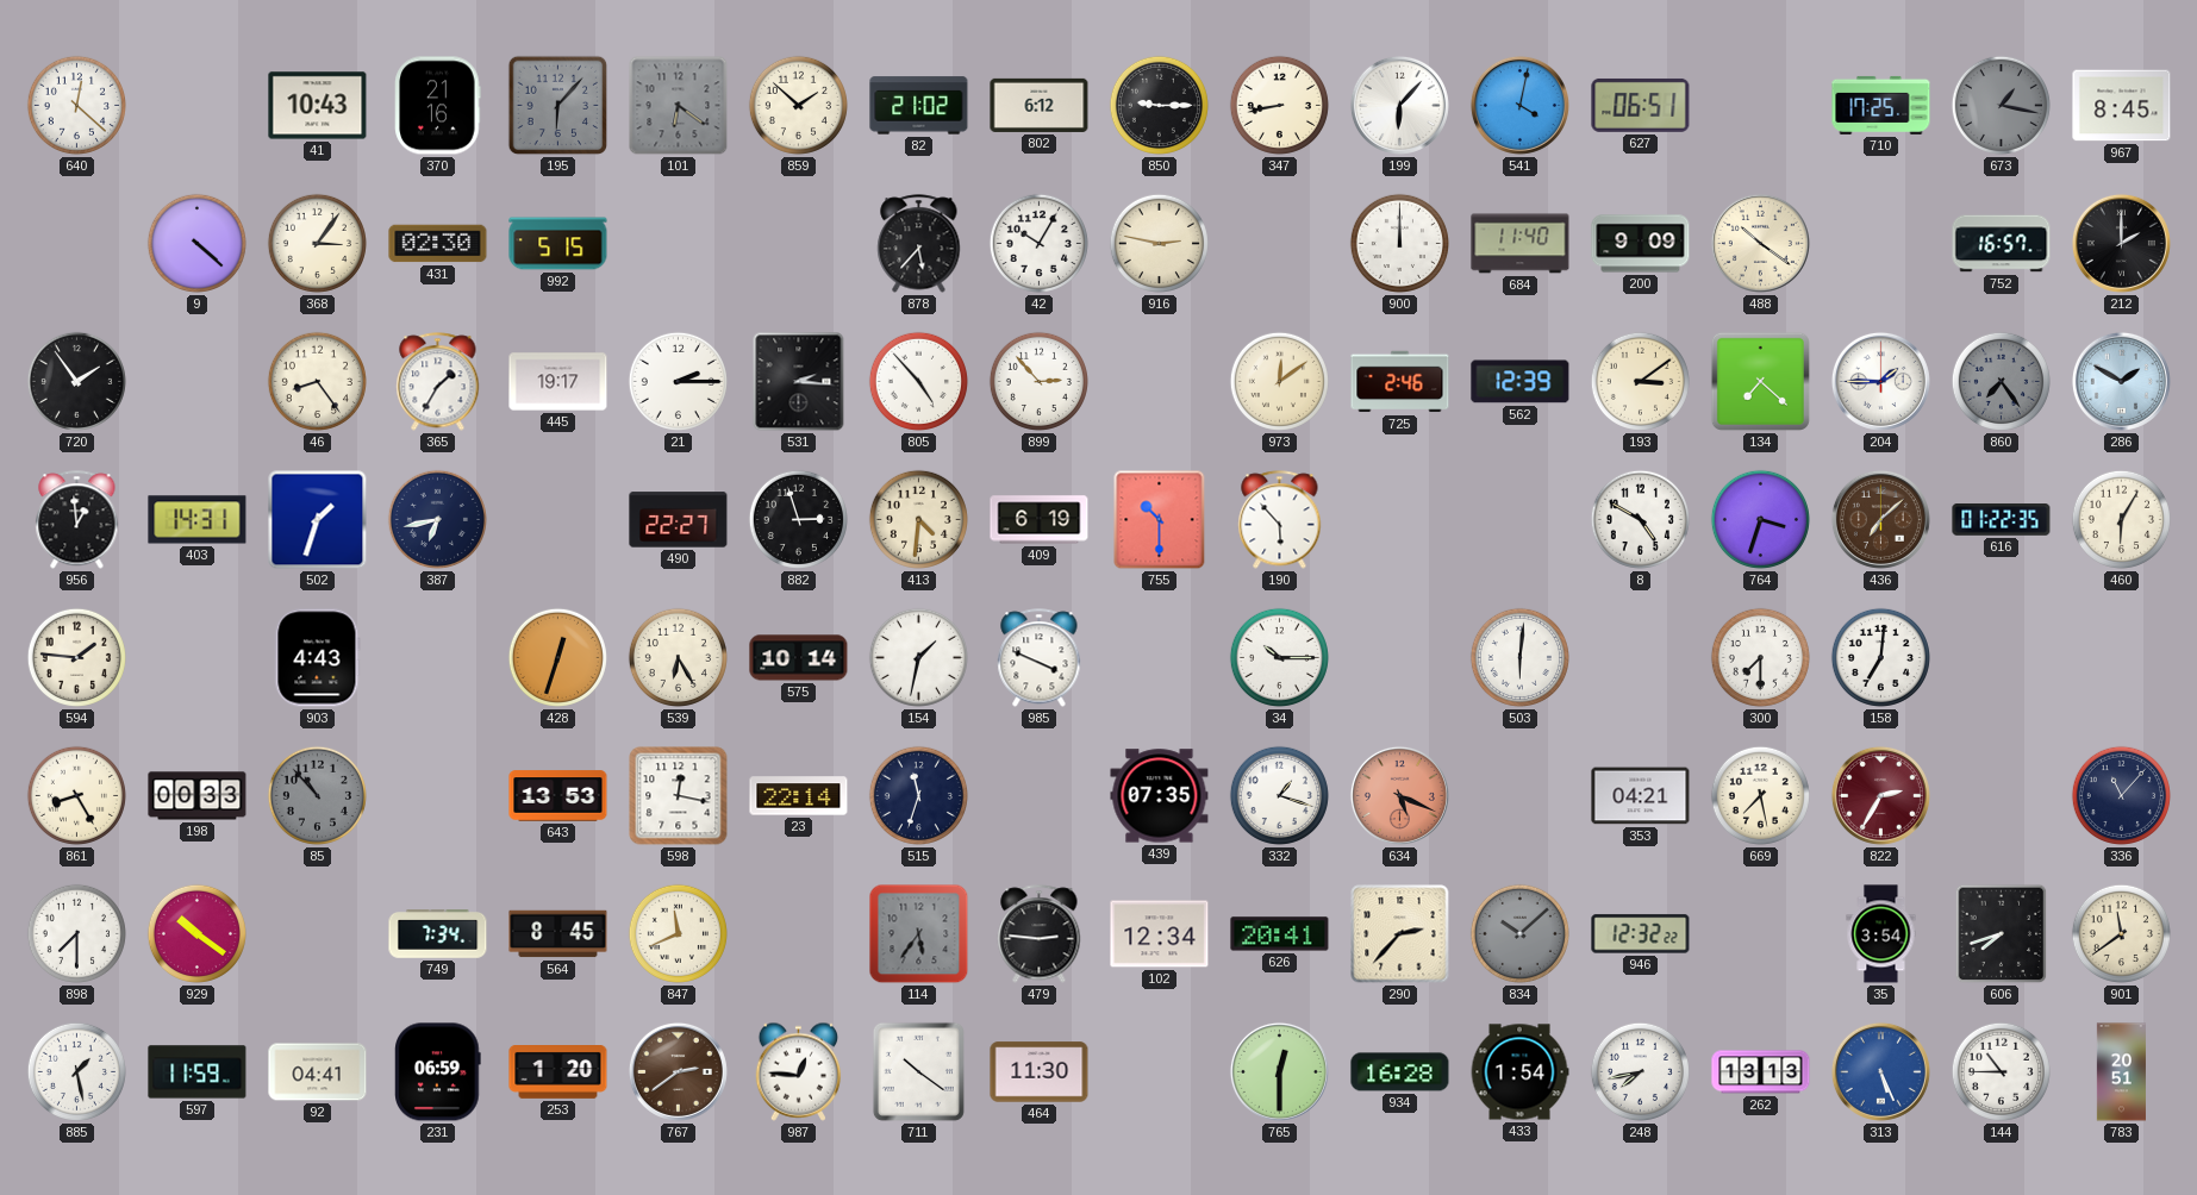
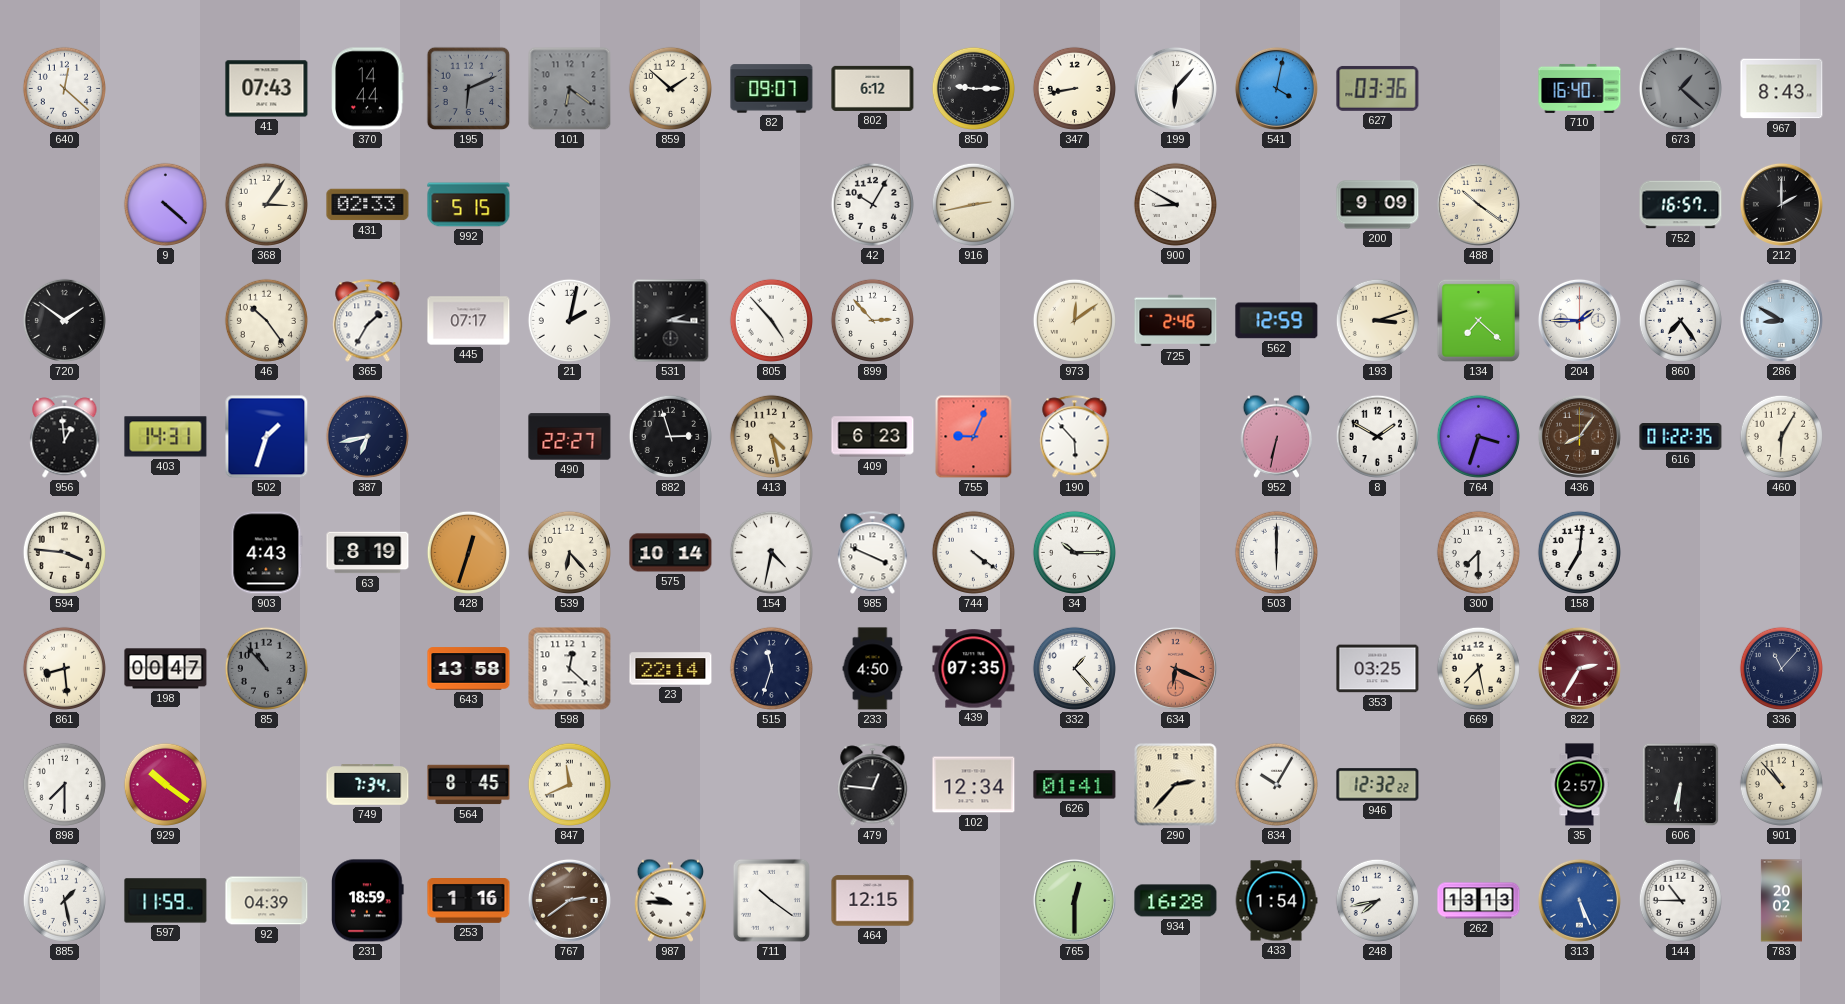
41: 10:43 -> 07:43 (267, 89)
370: 21:16 -> 14:44 (368, 89)
195: 6:07 -> 6:11 (469, 89)
82: 21:02 -> 09:07 (772, 89)
627: 06:51 -> 03:36 (1378, 88)
710: 17:25 -> 16:40 (1580, 88)
673: 1:17 -> 1:22 (1680, 88)
967: 8:45 -> 8:43 (1782, 89)
431: 02:30 -> 02:33 (368, 205)
878: 5:37 -> none (919, 244)
916: 2:47 -> 2:43 (973, 204)
900: 12:00 -> 8:50 (1175, 204)
684: 11:40 -> none (1521, 244)
720: 1:54 -> 1:51 (64, 320)
46: 8:24 -> 10:24 (266, 320)
445: 19:17 -> 07:17 (469, 321)
21: 2:15 -> 2:02 (569, 320)
562: 12:39 -> 12:59 (1277, 321)
193: 3:09 -> 3:12 (1377, 320)
860 dial: grey -> white (1680, 320)
286: 1:50 -> 8:50 (1781, 320)
413: 4:31 -> 4:28 (771, 436)
409: 6:19 -> 6:23 (873, 437)
755: 10:30 -> 9:04 (974, 437)
952: none -> 6:32 (1277, 436)
8: 4:50 -> 1:50 (1377, 436)
436: 7:08 -> 8:06 (1579, 436)
594: 1:46 -> 3:46 (64, 552)
63: none -> 8:19 (368, 553)
539: 6:25 -> 6:23 (569, 552)
154: 1:32 -> 4:32 (771, 552)
744: none -> 4:21 (973, 552)
503: 6:01 -> 6:00 (1276, 552)
861: 8:25 -> 8:29 (64, 668)
198: 00:33 -> 00:47 (166, 669)
643: 13:53 -> 13:58 (469, 669)
598: 12:17 -> 12:22 (570, 669)
233: none -> 4:50 (873, 669)
332: 1:18 -> 1:23 (1074, 668)
634: 5:19 -> 6:19 (1175, 668)
353: 04:21 -> 03:25 (1378, 669)
114: 5:36 -> none (919, 934)
479: 2:46 -> 12:46 (873, 785)
626: 20:41 -> 01:41 (1075, 785)
834: 10:08 -> 10:05 (1276, 784)
834 dial: grey -> white (1276, 784)
35: 3:54 -> 2:57 (1580, 785)
606: 7:42 -> 6:31 (1681, 785)
901: 11:39 -> 10:53 (1781, 784)
92: 04:41 -> 04:39 (267, 901)
231: 06:59 -> 18:59 (368, 901)
253: 1:20 -> 1:16 (469, 901)
987: 12:46 -> 9:46 (671, 900)
464: 11:30 -> 12:15 (873, 901)
783: 20:51 -> 20:02 (1781, 901)
